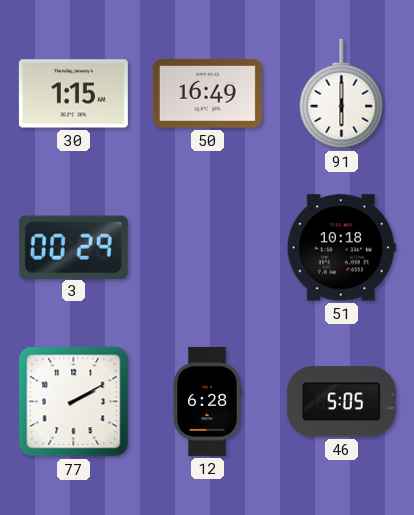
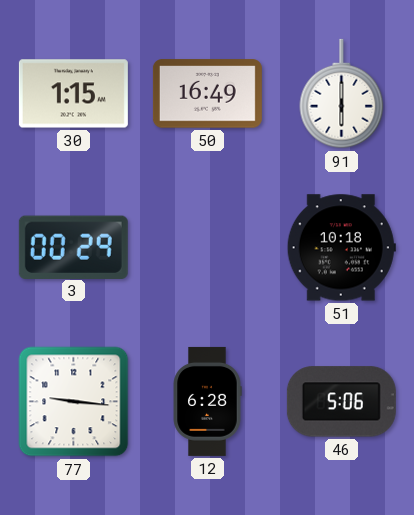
77: 2:10 -> 9:16 (74, 402)
46: 5:05 -> 5:06 (341, 402)
